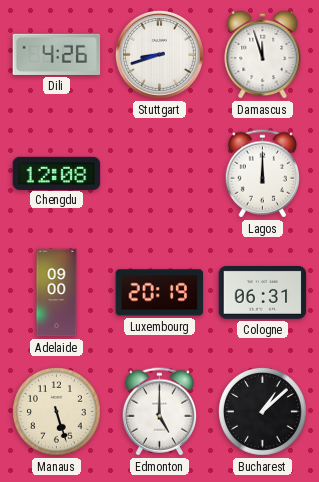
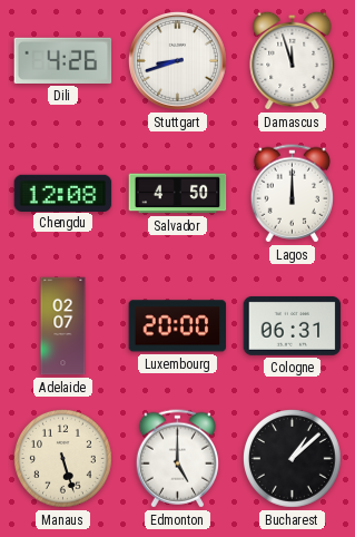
Salvador: none -> 4:50 (178, 194)
Adelaide: 09:00 -> 02:07 (63, 326)
Luxembourg: 20:19 -> 20:00 (178, 326)
